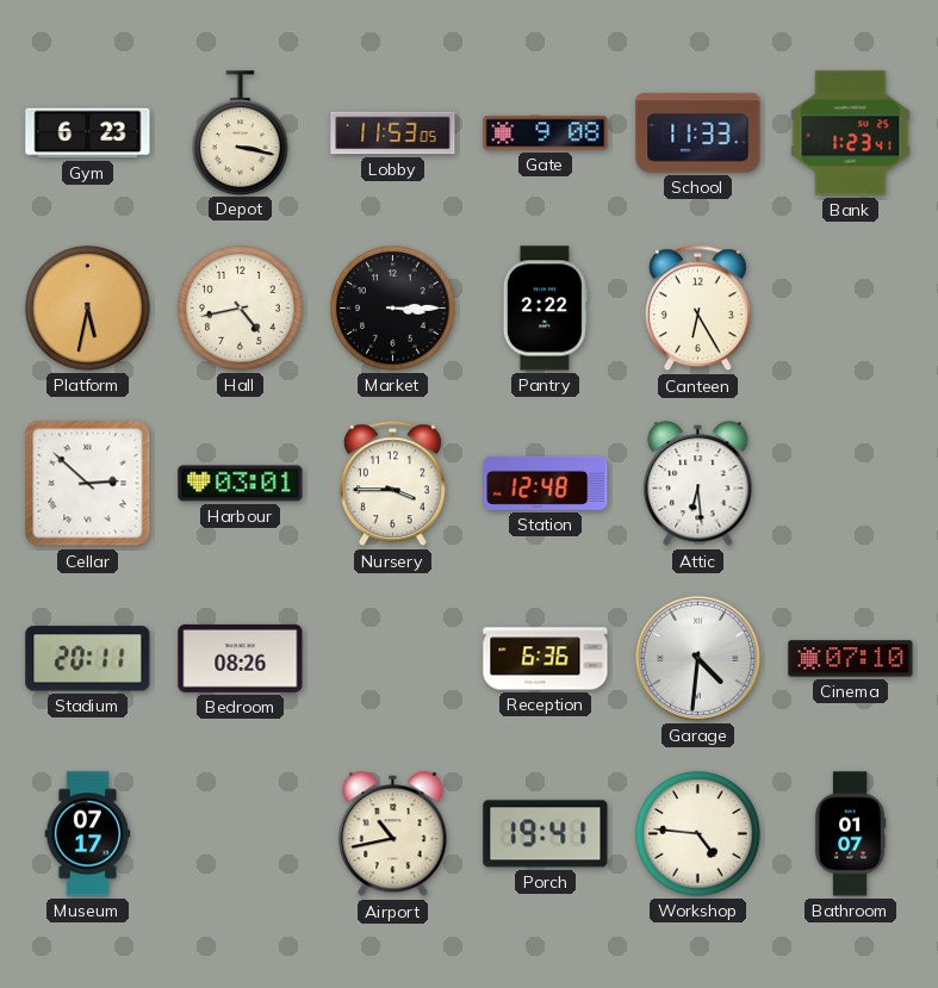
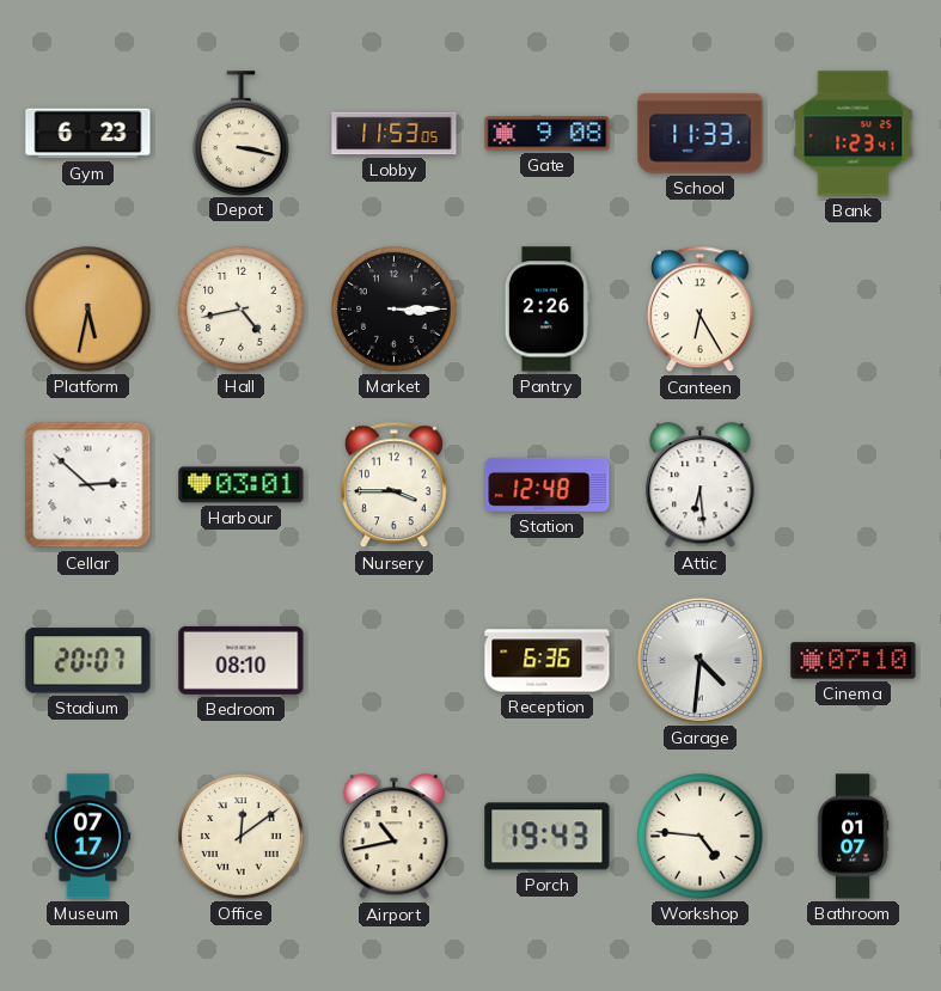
Pantry: 2:22 -> 2:26 (546, 310)
Stadium: 20:11 -> 20:07 (88, 661)
Bedroom: 08:26 -> 08:10 (242, 660)
Office: none -> 12:09 (242, 837)
Porch: 19:41 -> 19:43 (548, 837)
